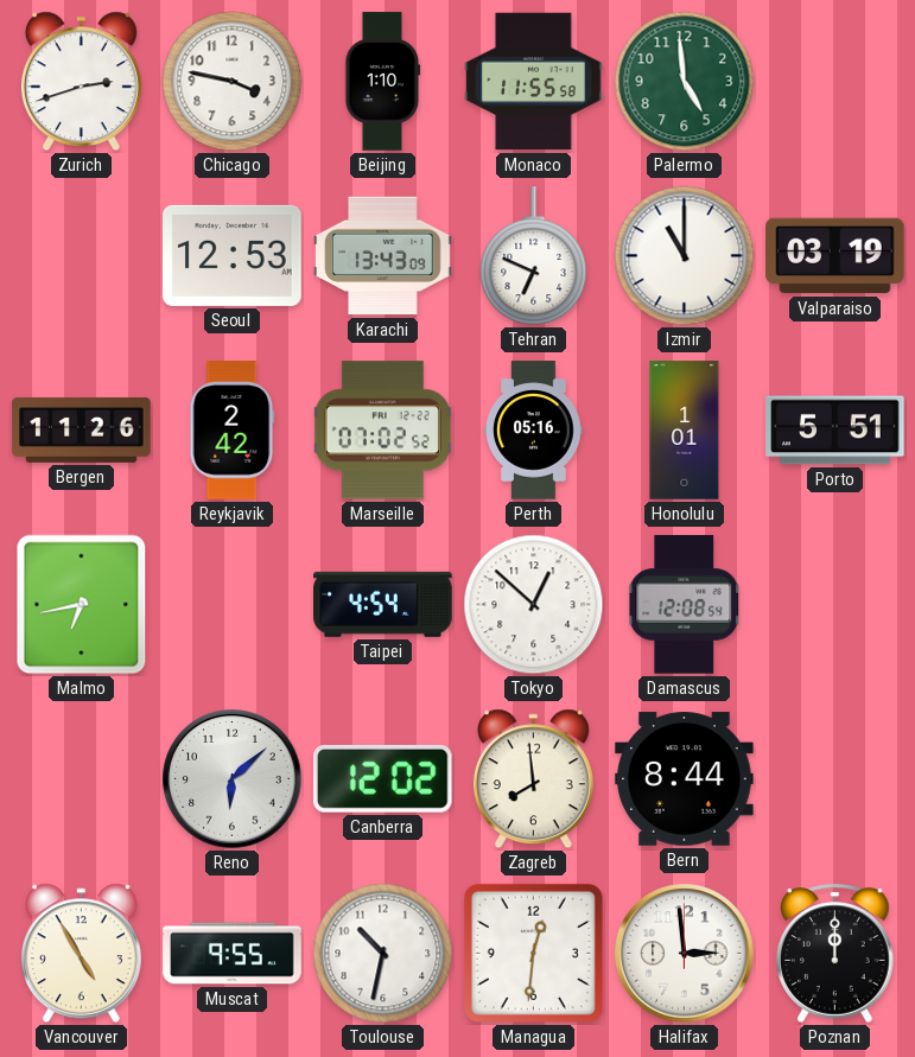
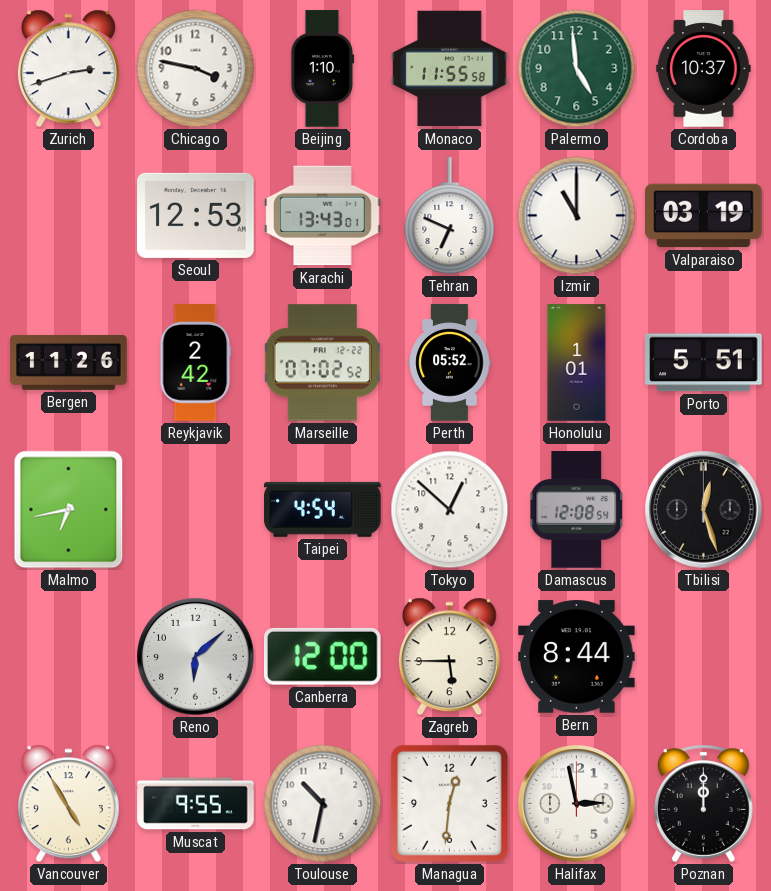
Cordoba: none -> 10:37 (704, 69)
Karachi: 13:43:09 -> 13:43:01 (323, 216)
Perth: 05:16 -> 05:52 (450, 363)
Tbilisi: none -> 12:27 (704, 510)
Canberra: 12:02 -> 12:00 (322, 656)
Zagreb: 7:59 -> 5:45 (449, 657)
Halifax: 2:59 -> 2:58 (577, 804)
